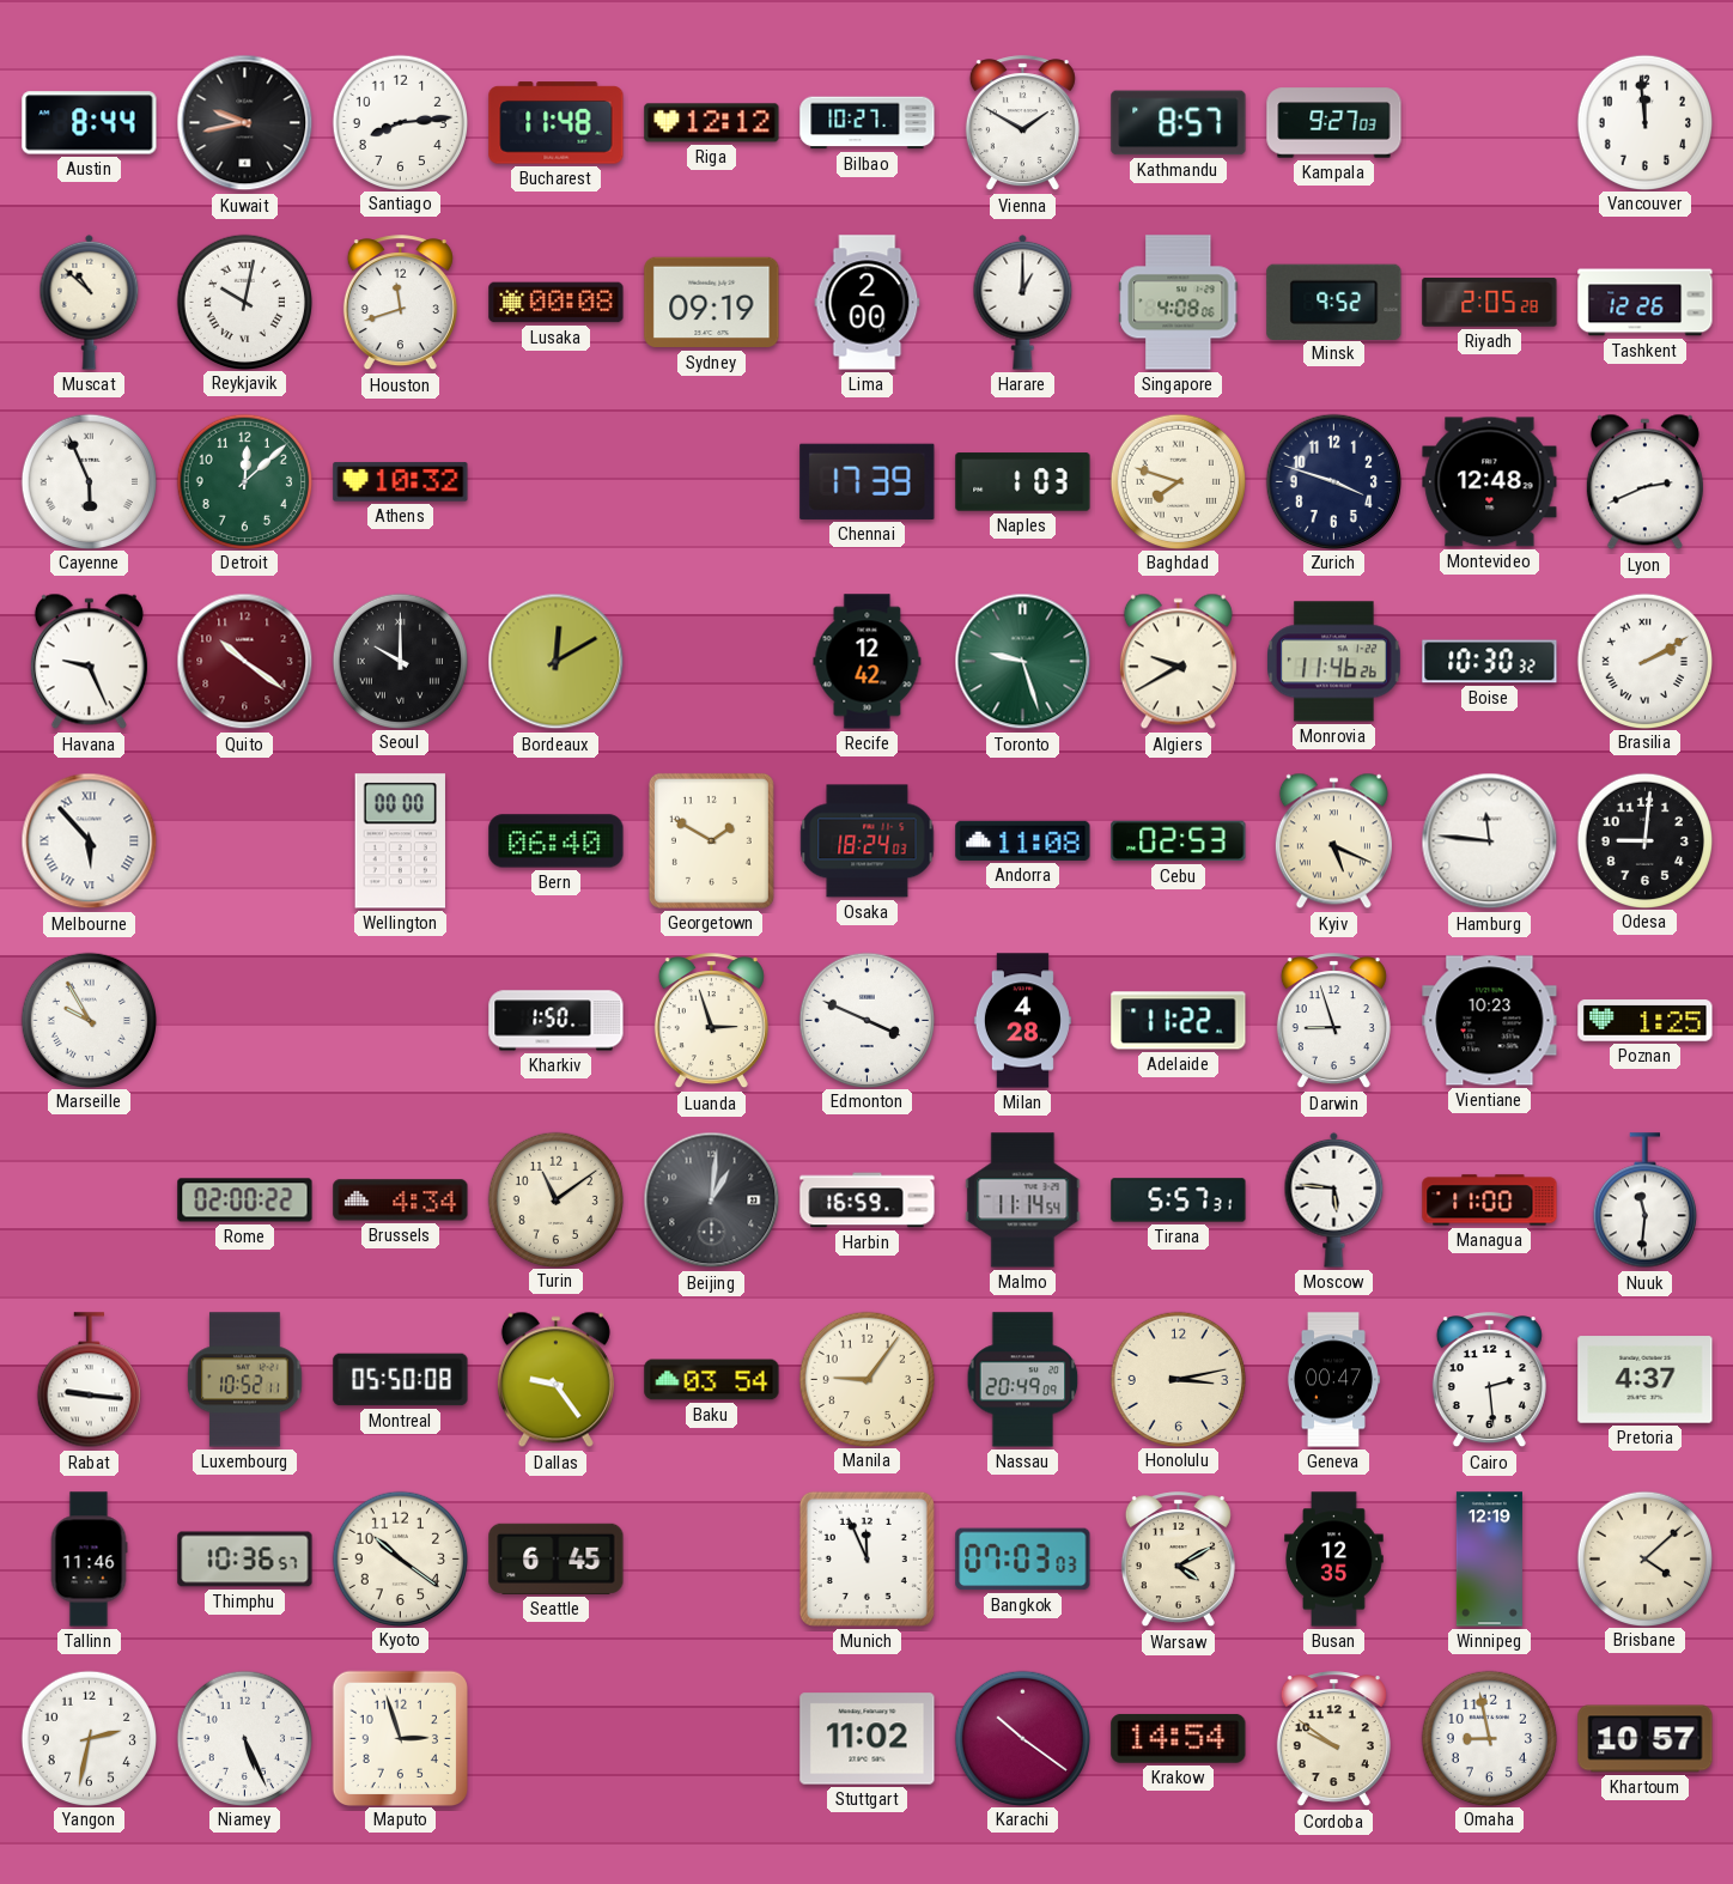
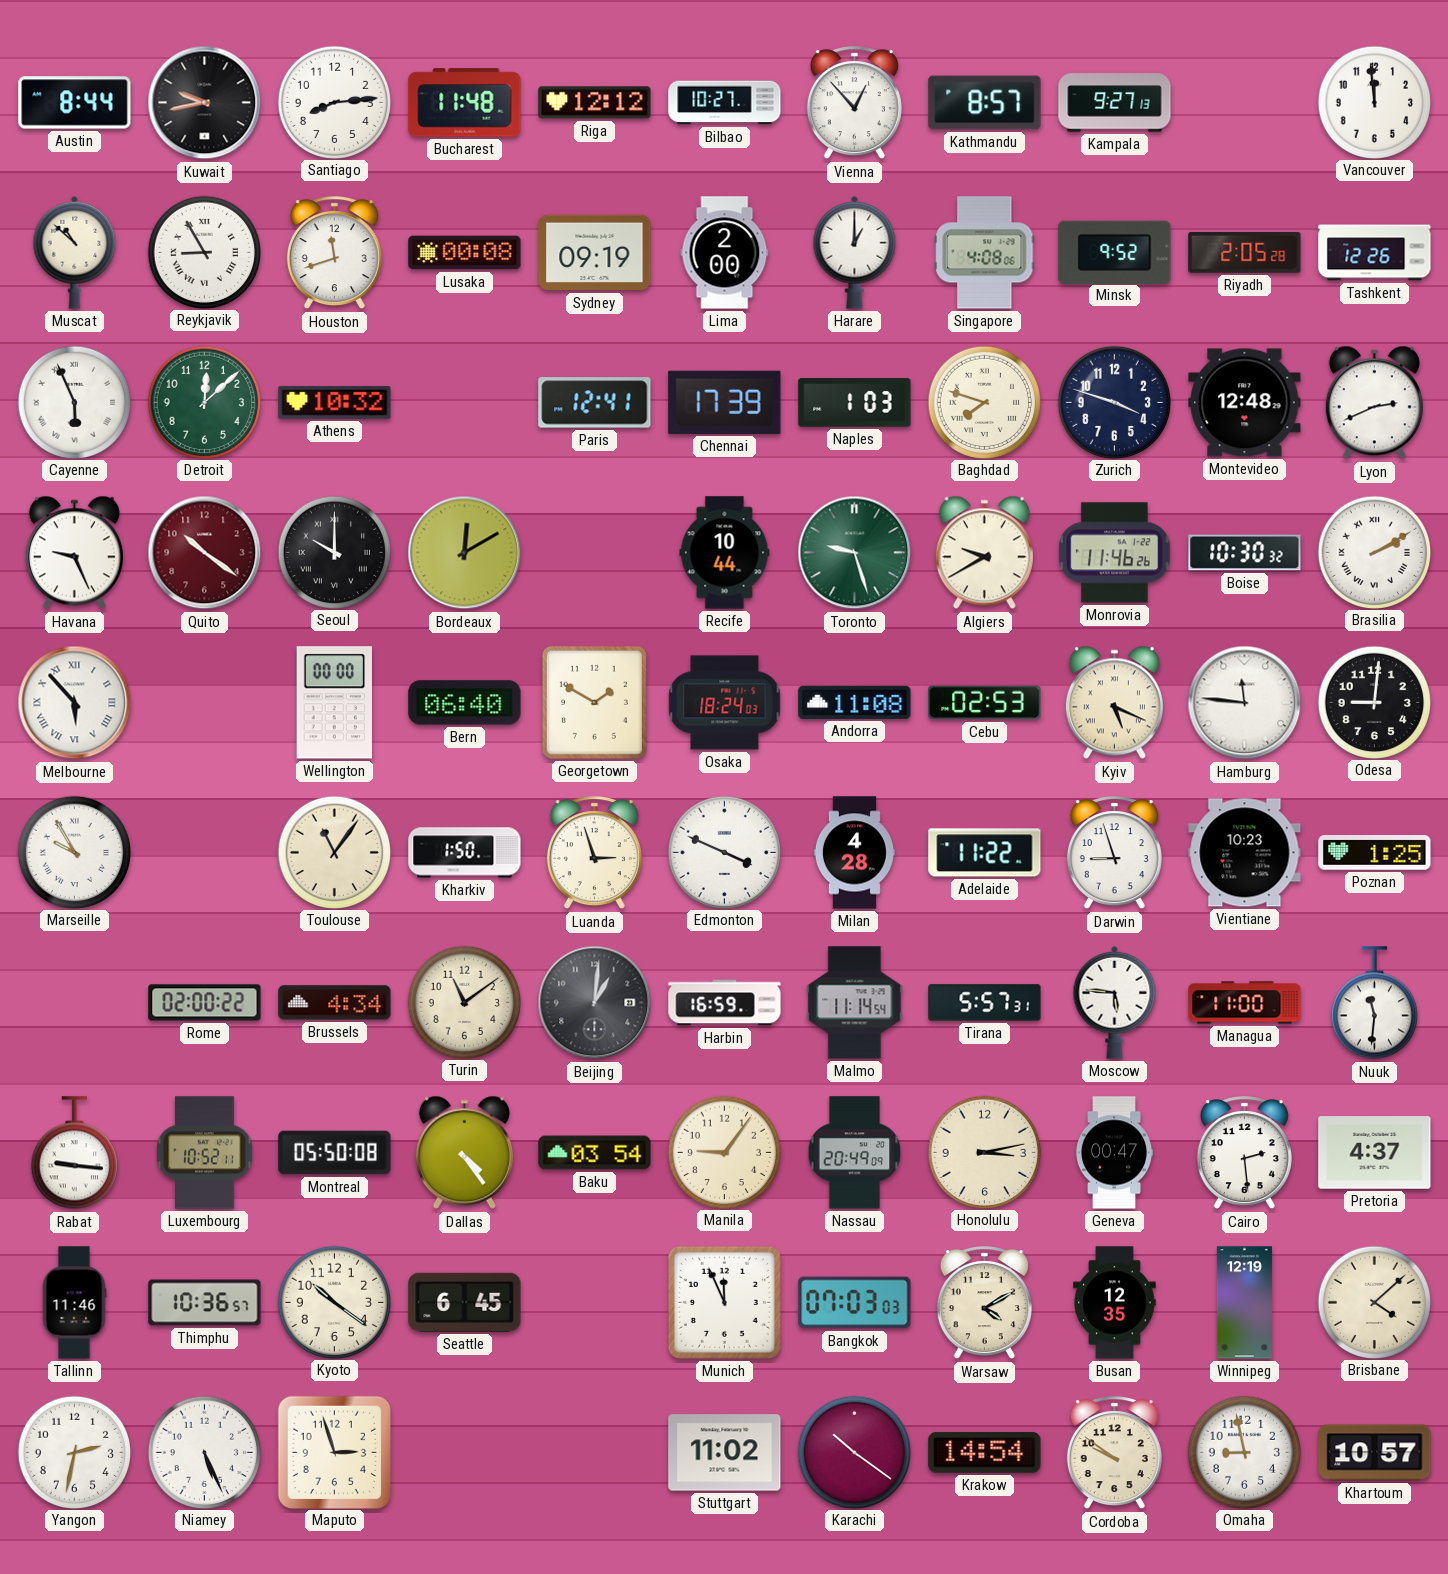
Vienna: 1:50 -> 12:53 (854, 103)
Kampala: 9:27:03 -> 9:27:13 (1115, 103)
Reykjavik: 10:02 -> 8:55 (204, 252)
Paris: none -> 12:41 (595, 403)
Recife: 12:42 -> 10:44 (725, 553)
Toulouse: none -> 11:06 (334, 852)
Dallas: 9:24 -> 4:24 (464, 1153)
